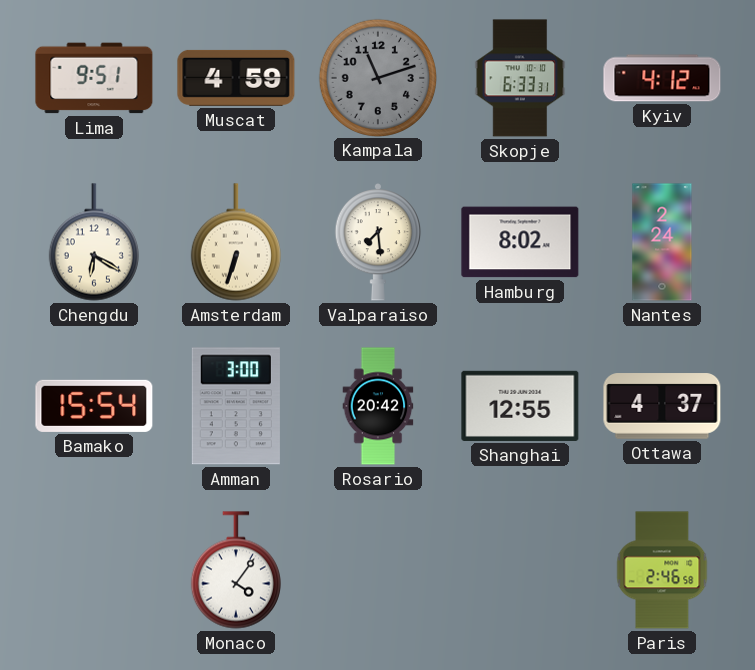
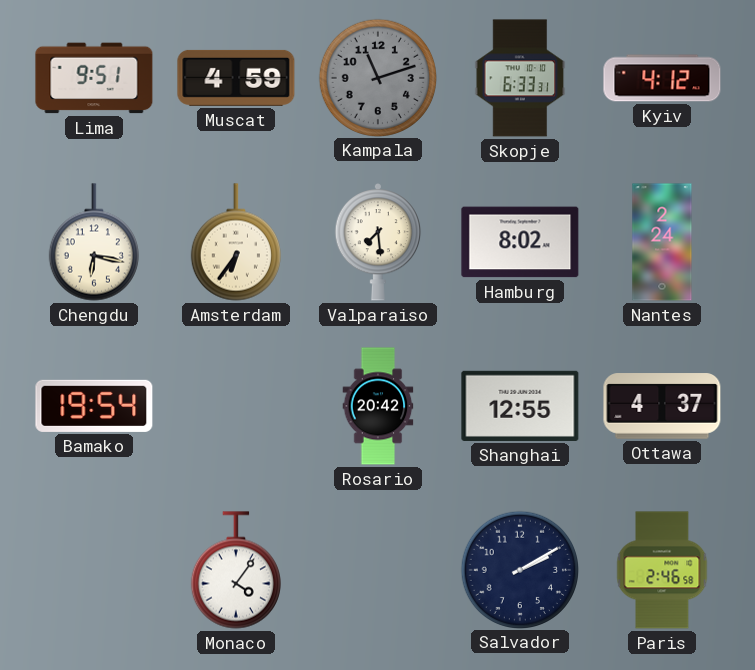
Chengdu: 6:20 -> 6:17 (94, 242)
Amsterdam: 6:33 -> 6:36 (236, 242)
Bamako: 15:54 -> 19:54 (94, 406)
Amman: 3:00 -> none (236, 406)
Salvador: none -> 2:10 (519, 569)
